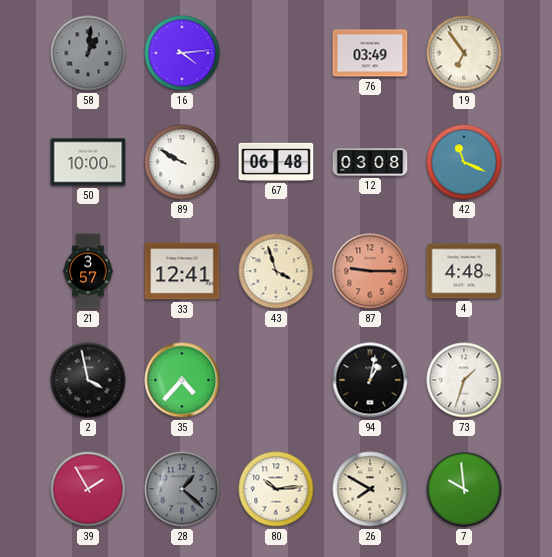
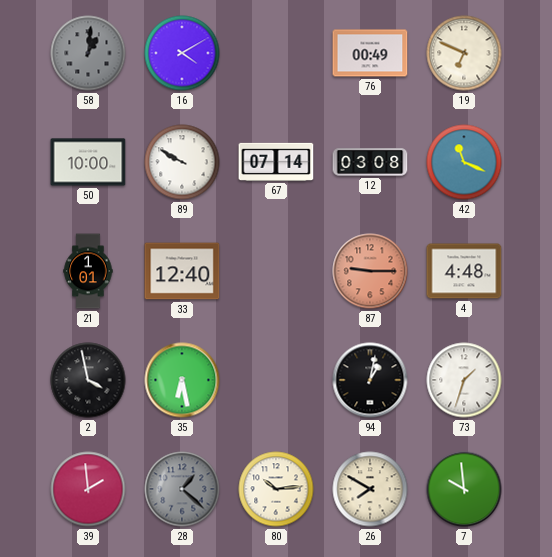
16: 4:14 -> 4:10 (182, 53)
76: 03:49 -> 00:49 (370, 53)
19: 6:54 -> 6:49 (464, 53)
67: 06:48 -> 07:14 (276, 162)
21: 3:57 -> 1:01 (88, 271)
33: 12:41 -> 12:40 (182, 271)
43: 3:57 -> none (276, 271)
35: 4:37 -> 6:28 (182, 380)
39: 1:55 -> 1:59 (88, 489)
